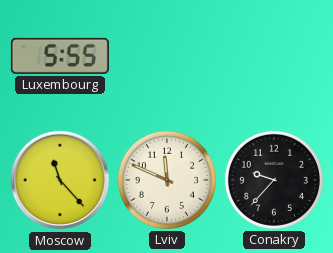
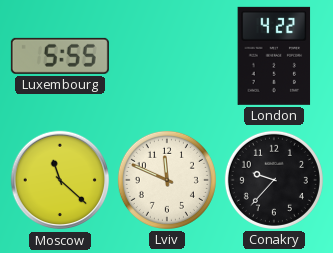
London: none -> 4:22 (274, 56)
Moscow: 11:23 -> 11:22 (60, 180)
